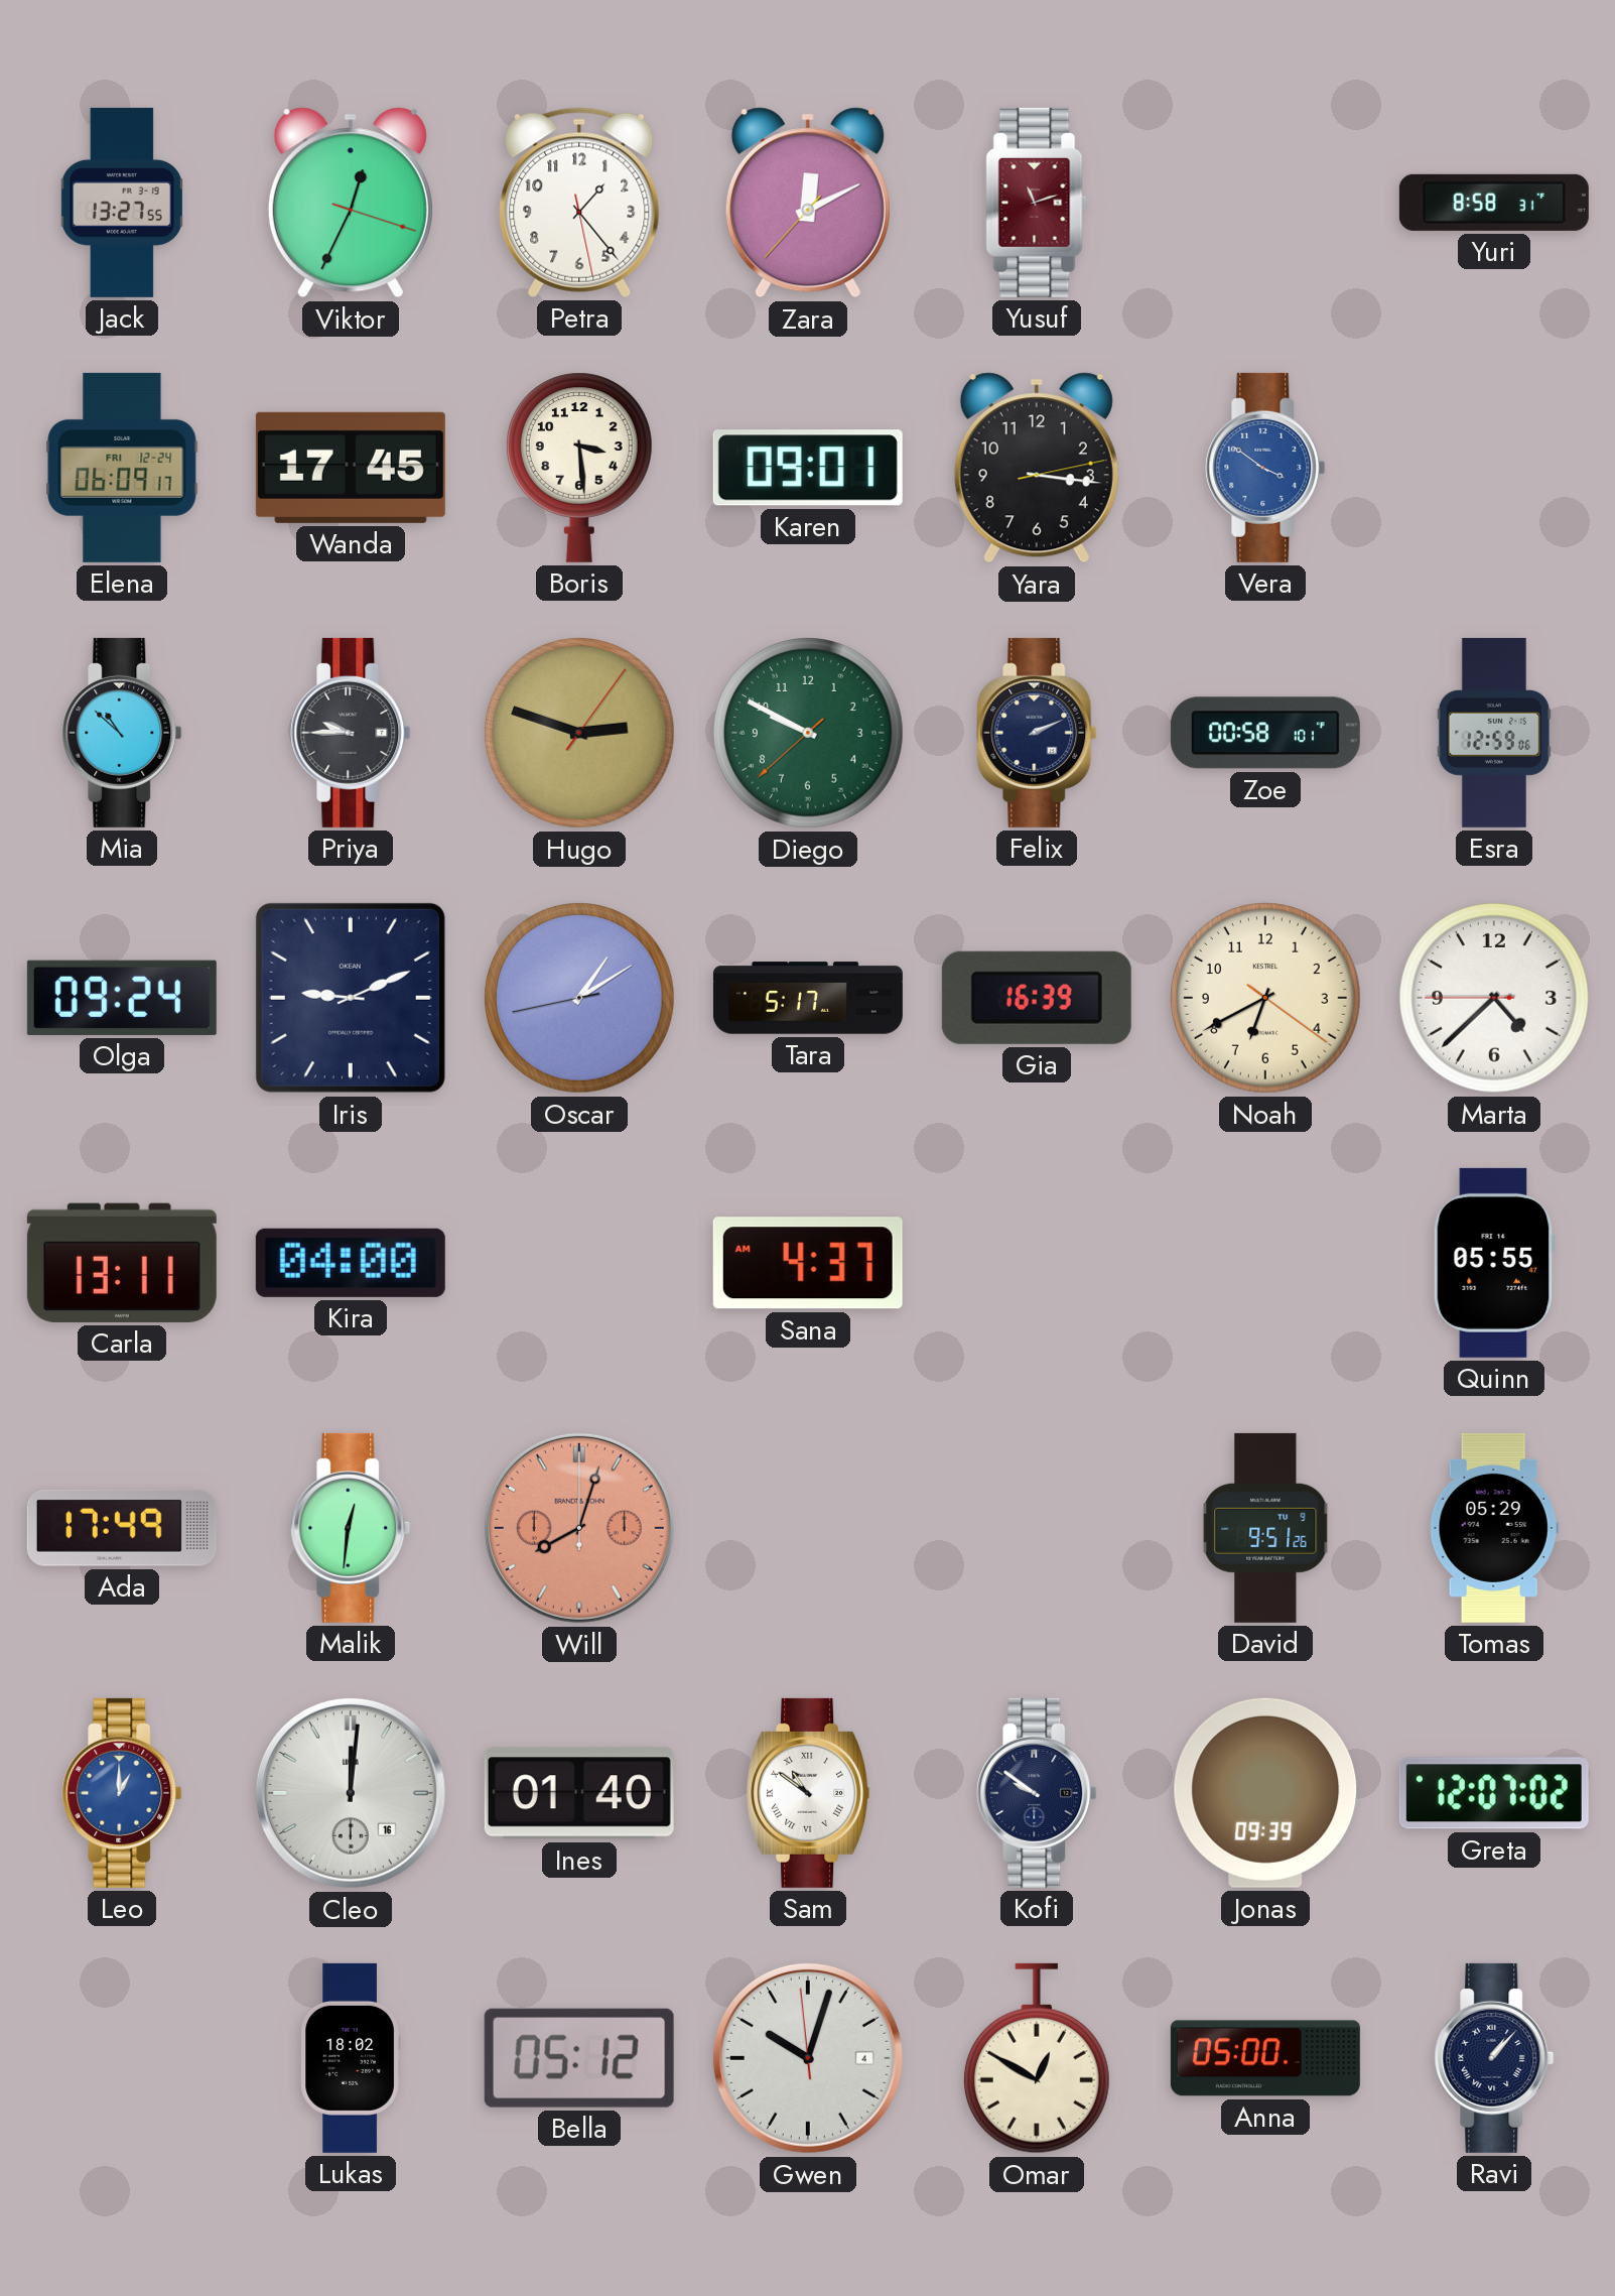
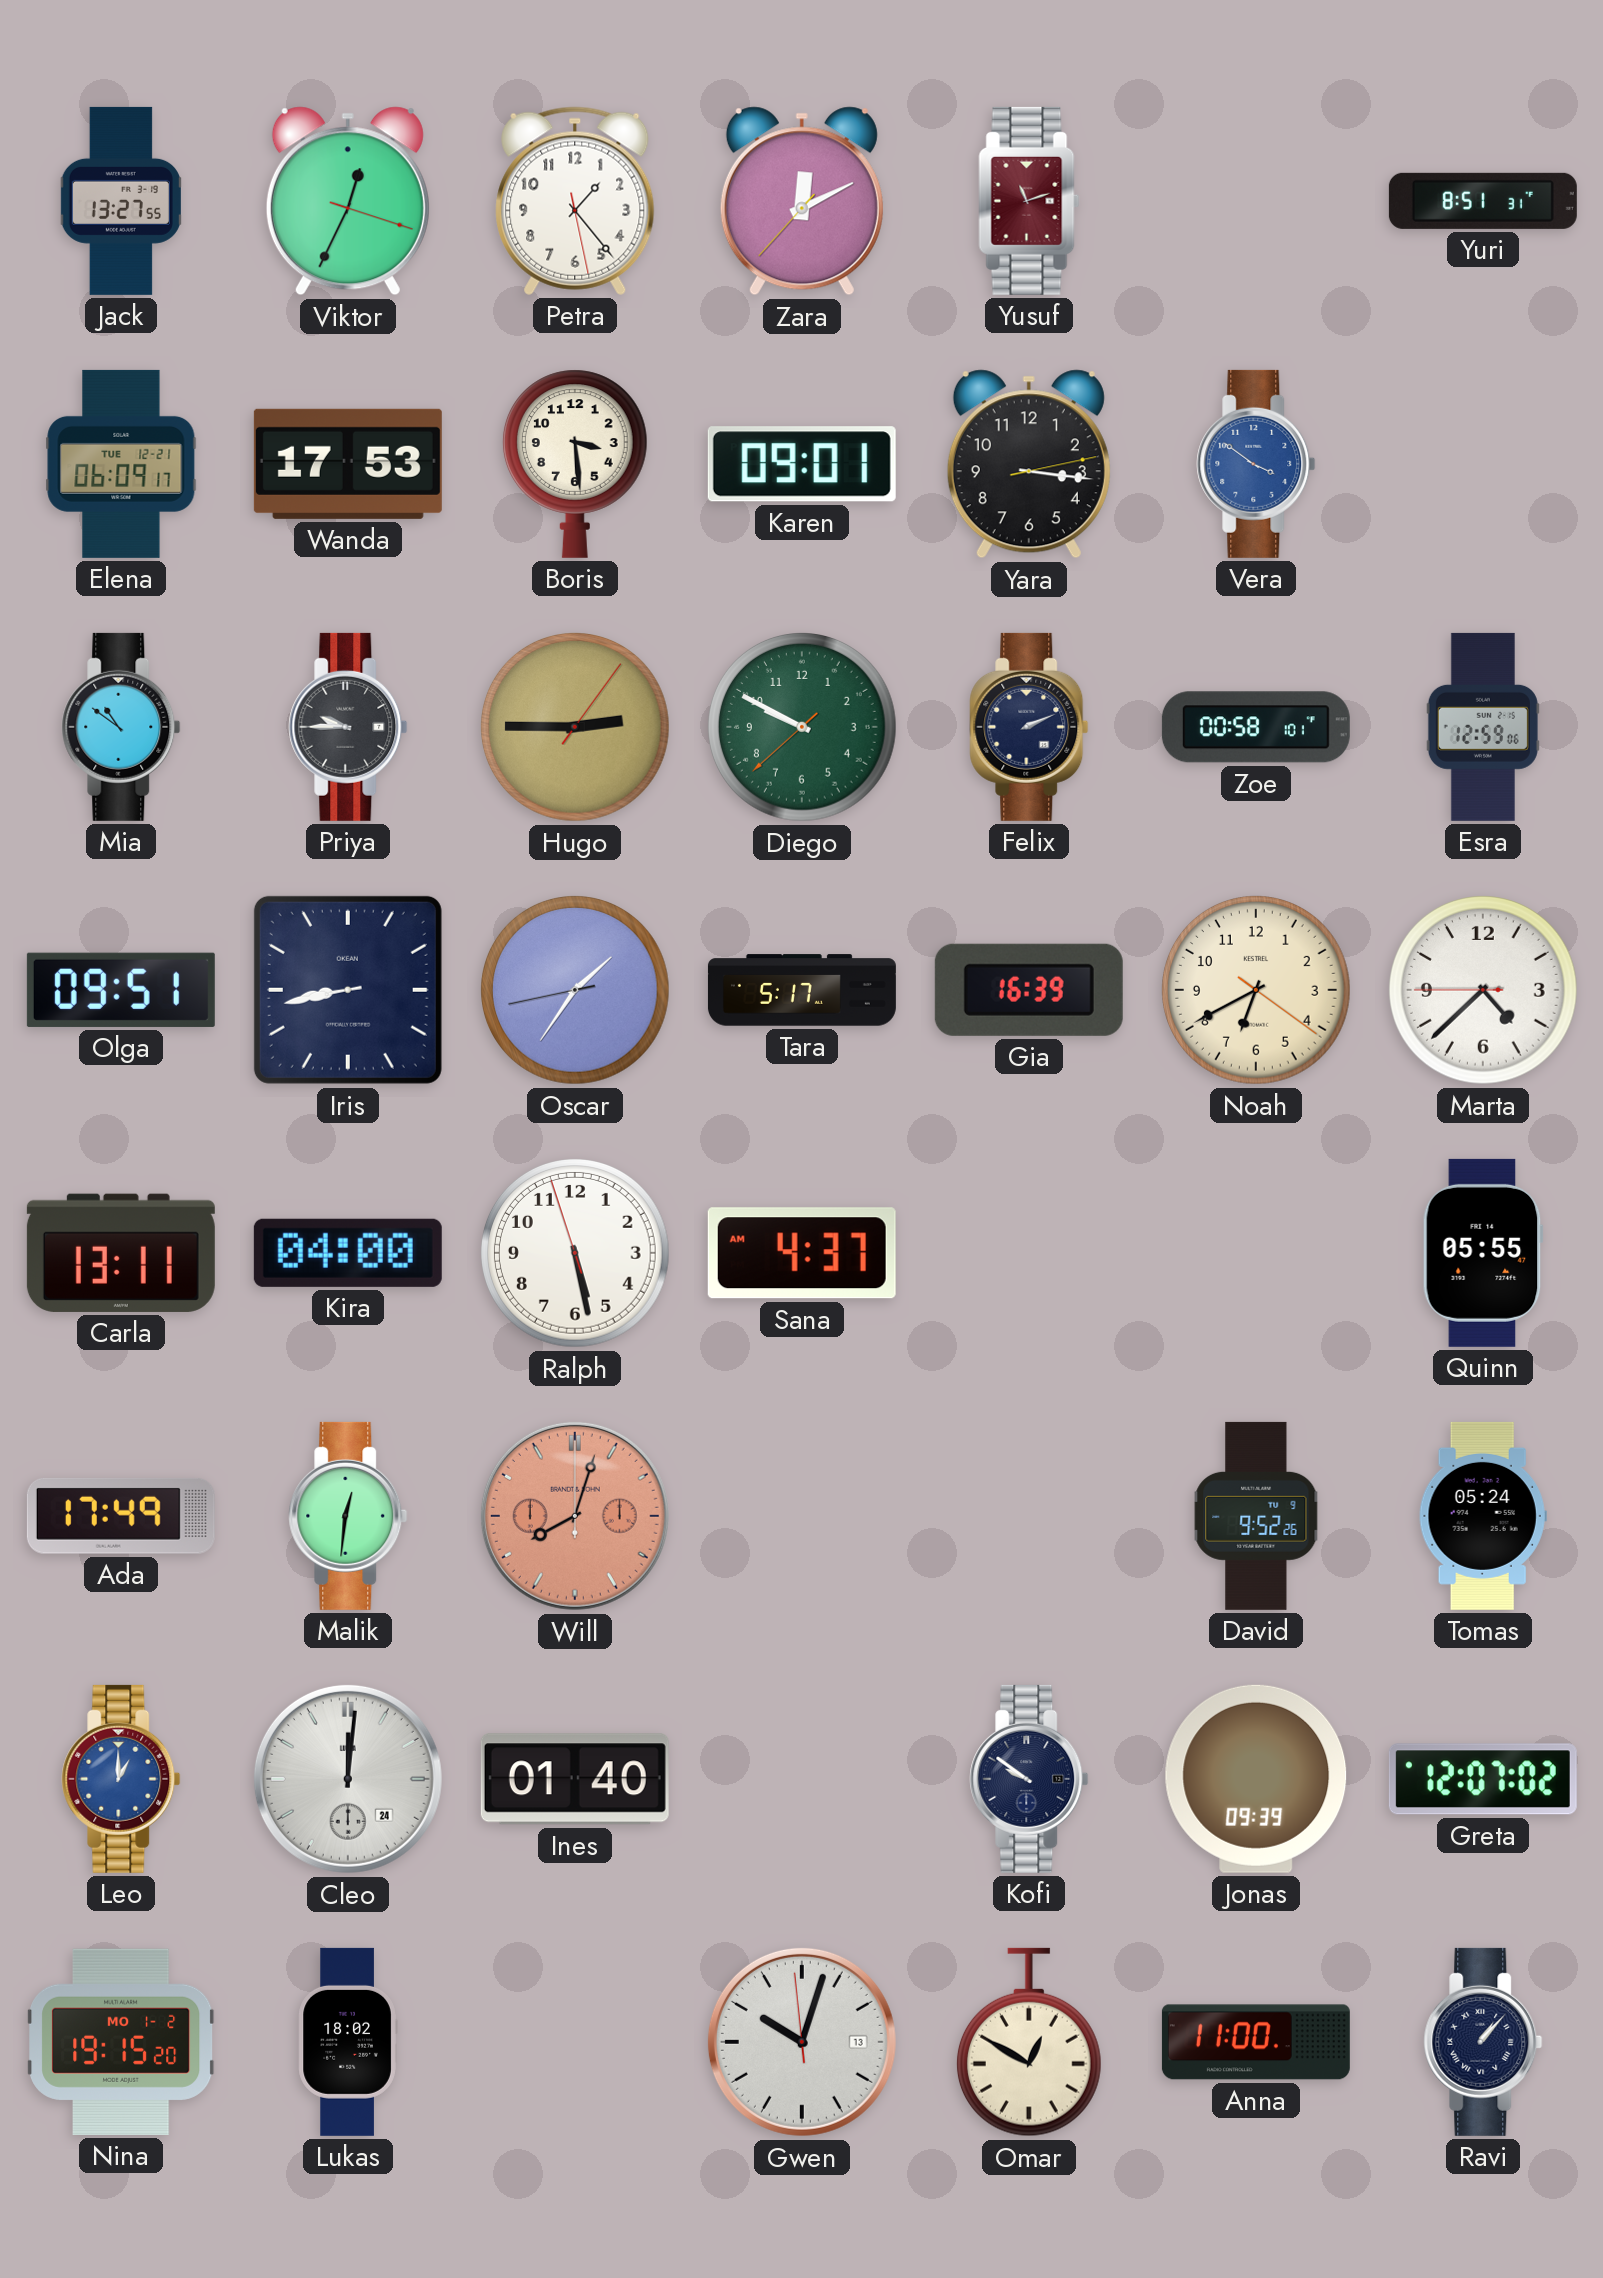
Yuri: 8:58 -> 8:51 (1483, 201)
Elena date: FRI 12-24 -> TUE 12-21 (121, 464)
Wanda: 17:45 -> 17:53 (348, 464)
Mia: 10:52 -> 10:51 (121, 727)
Hugo: 2:48 -> 2:45 (576, 728)
Olga: 09:24 -> 09:51 (121, 990)
Iris: 9:11 -> 8:43 (348, 990)
Oscar: 1:09 -> 1:35 (576, 991)
Ralph: none -> 5:27 (576, 1254)
David: 9:51 -> 9:52 (1256, 1516)
Tomas: 05:29 -> 05:24 (1483, 1516)
Cleo date: 16 -> 24 (348, 1779)
Sam: 10:51 -> none (808, 1793)
Nina: none -> 19:15 (122, 2042)
Bella: 05:12 -> none (579, 2058)
Gwen date: 4 -> 13 (802, 2042)
Anna: 05:00 -> 11:00 (1256, 2042)
